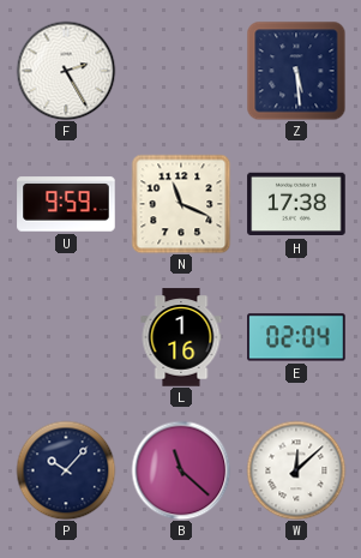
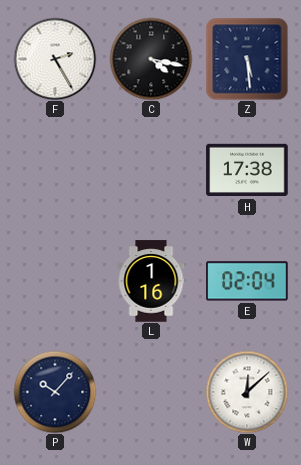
C: none -> 4:17 (151, 59)
U: 9:59 -> none (66, 204)
N: 11:19 -> none (181, 204)
B: 11:22 -> none (181, 470)
